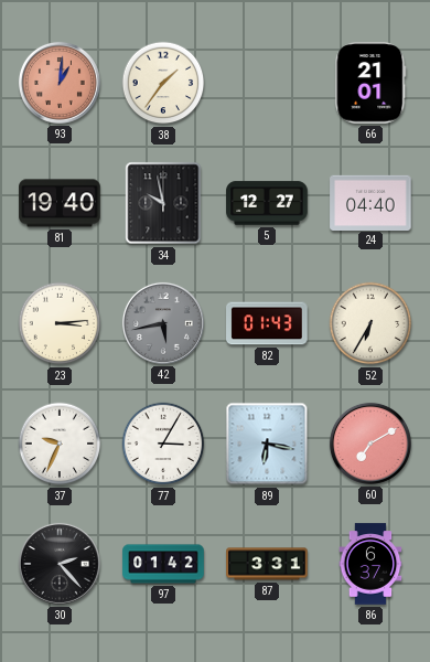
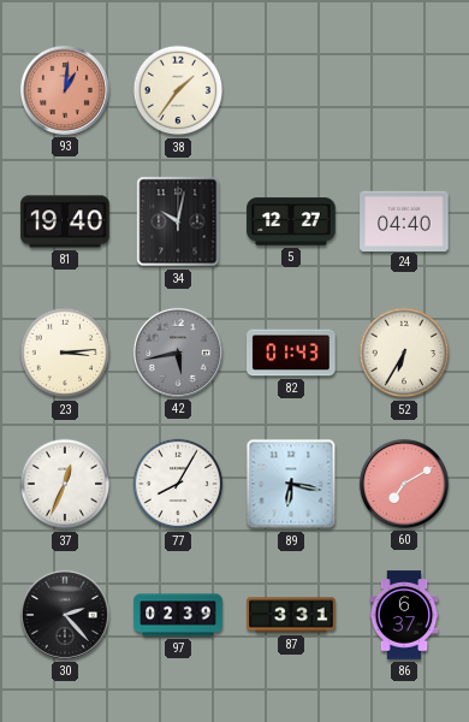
66: 21:01 -> none (370, 83)
34: 9:58 -> 10:02 (178, 221)
37: 9:34 -> 12:34 (65, 484)
77: 3:05 -> 8:05 (178, 484)
97: 01:42 -> 02:39 (178, 615)
